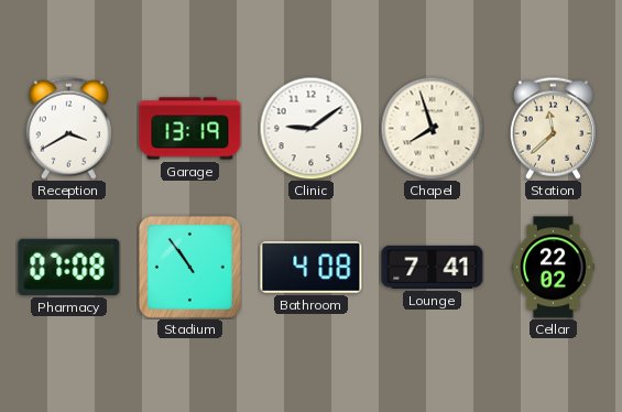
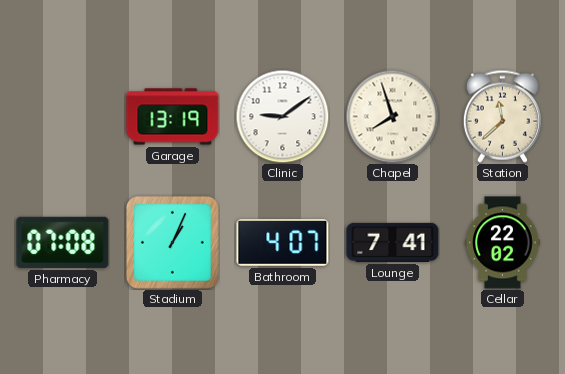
Reception: 3:40 -> none (68, 128)
Stadium: 10:54 -> 1:04 (172, 242)
Bathroom: 4:08 -> 4:07 (283, 243)
